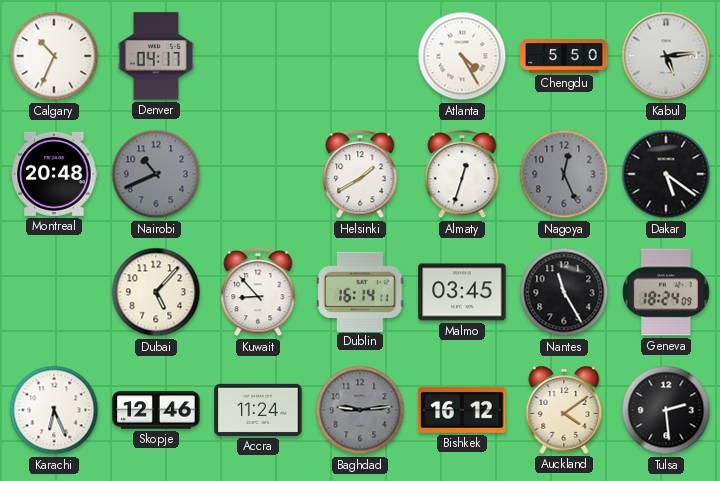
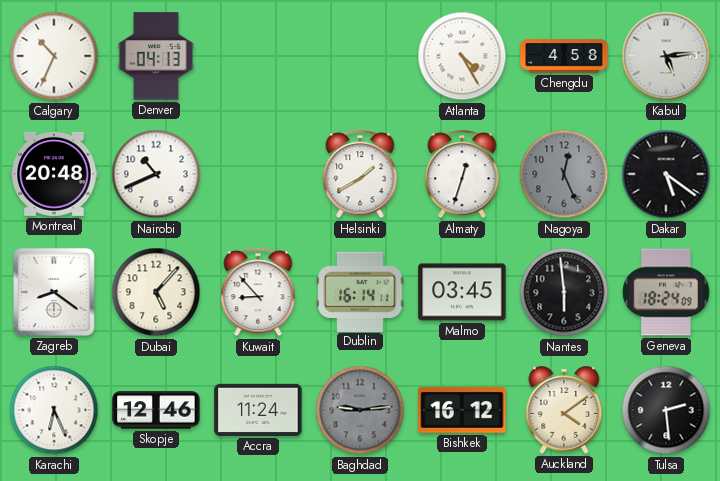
Denver: 04:17 -> 04:13 (156, 56)
Chengdu: 5:50 -> 4:58 (564, 56)
Nairobi dial: grey -> white (156, 174)
Zagreb: none -> 8:21 (54, 292)
Nantes: 11:25 -> 5:59 (564, 292)
